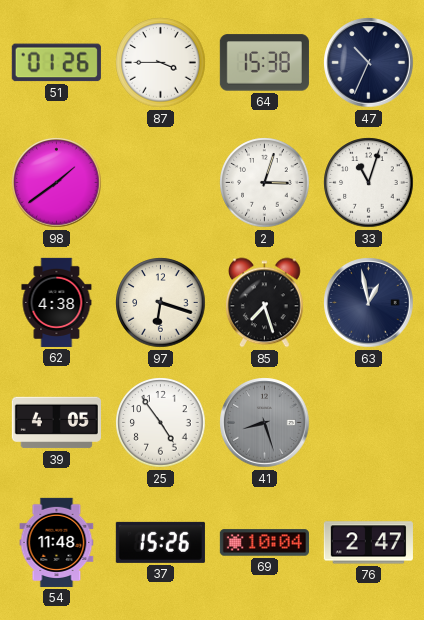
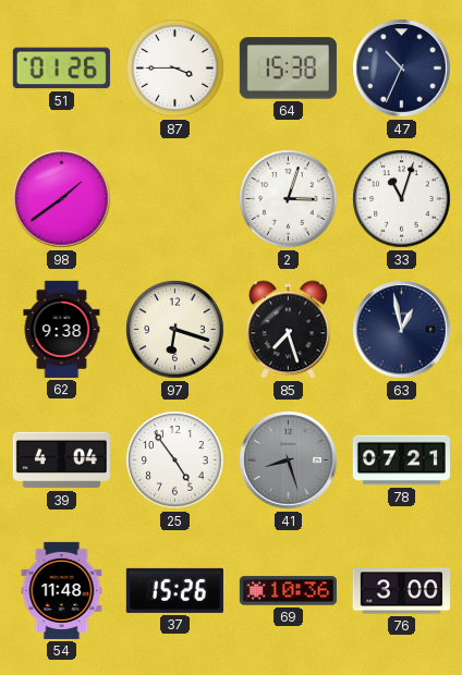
62: 4:38 -> 9:38 (62, 329)
39: 4:05 -> 4:04 (61, 461)
78: none -> 07:21 (401, 461)
69: 10:04 -> 10:36 (288, 591)
76: 2:47 -> 3:00 (401, 591)
